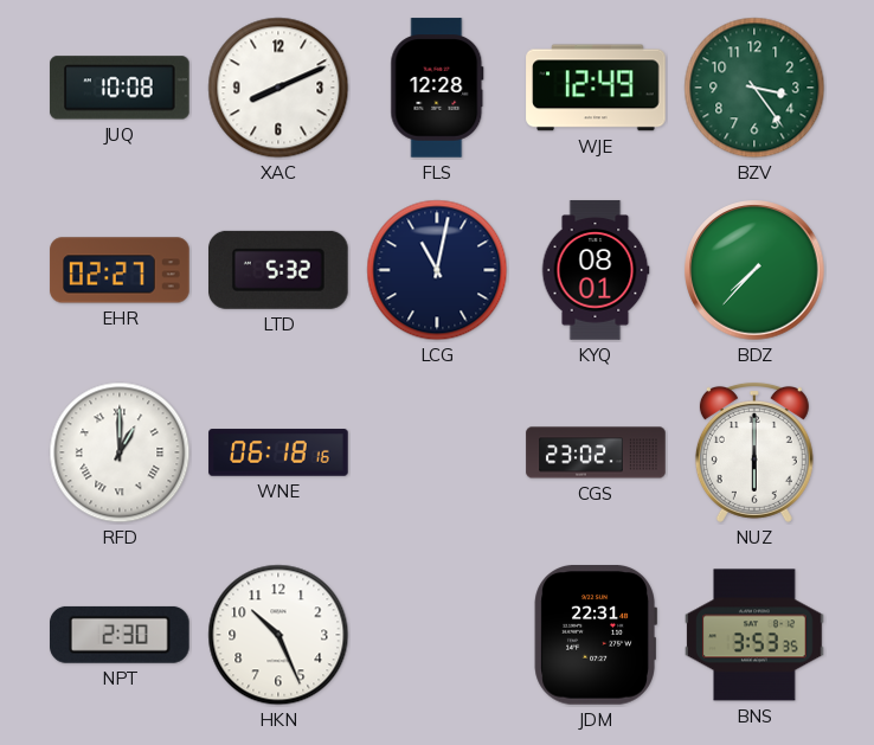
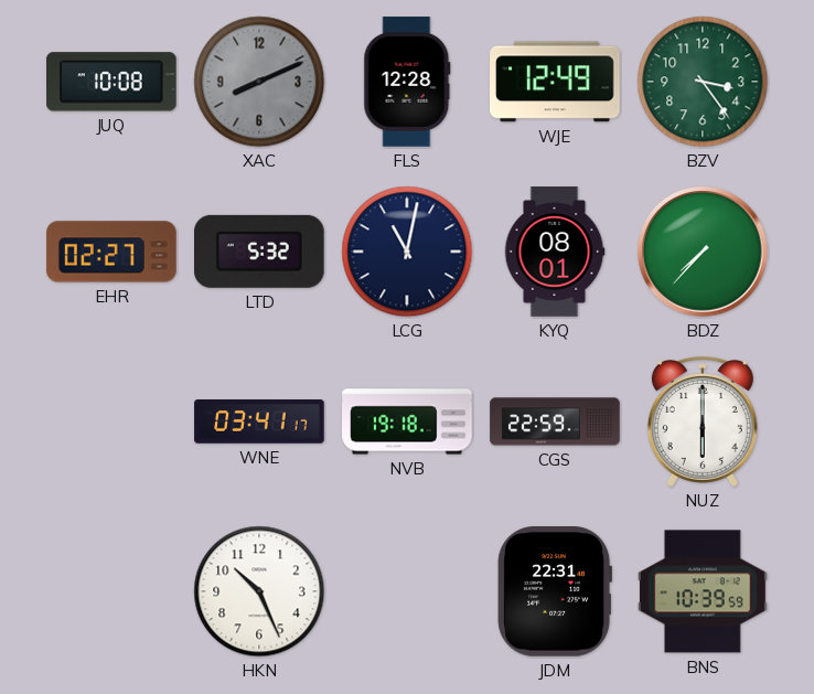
XAC dial: white -> grey (259, 82)
RFD: 1:00 -> none (120, 452)
WNE: 06:18 -> 03:41 (259, 421)
NVB: none -> 19:18 (407, 421)
CGS: 23:02 -> 22:59 (555, 421)
NPT: 2:30 -> none (121, 635)
BNS: 3:53 -> 10:39 (703, 591)
